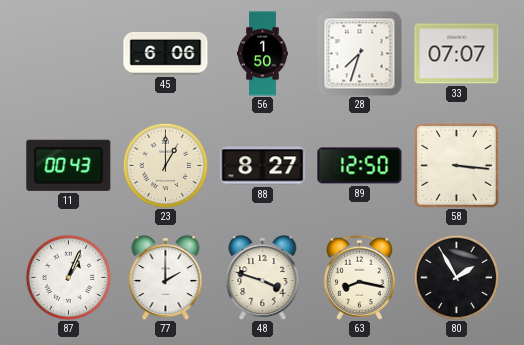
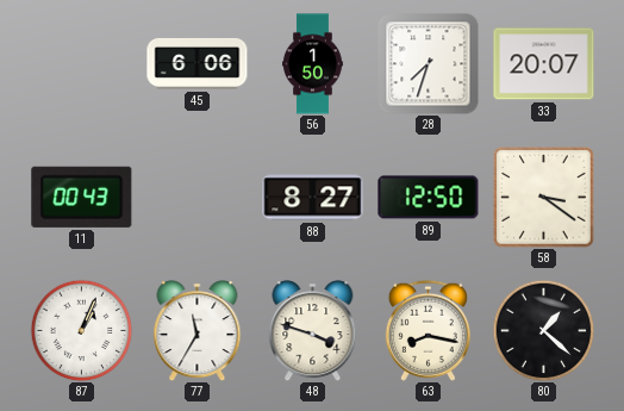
33: 07:07 -> 20:07 (544, 64)
23: 1:00 -> none (165, 165)
58: 3:16 -> 3:21 (544, 198)
77: 2:00 -> 11:35 (198, 331)
80: 1:55 -> 1:22 (543, 330)
